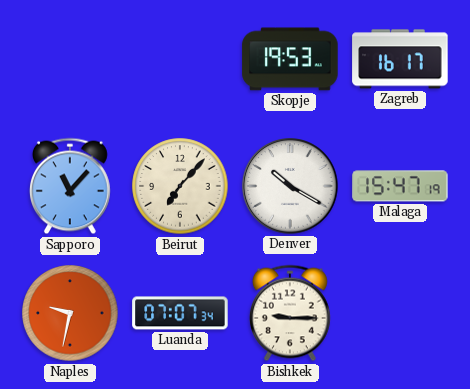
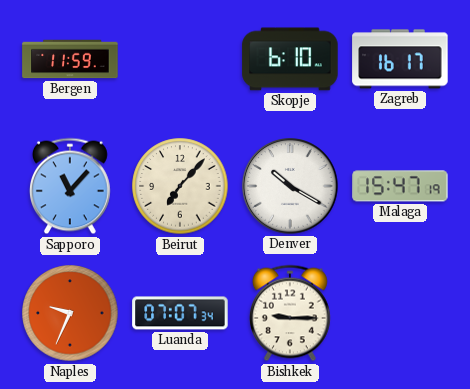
Bergen: none -> 11:59 (70, 59)
Skopje: 19:53 -> 6:10 (290, 59)
Naples: 9:32 -> 9:34 (70, 313)
